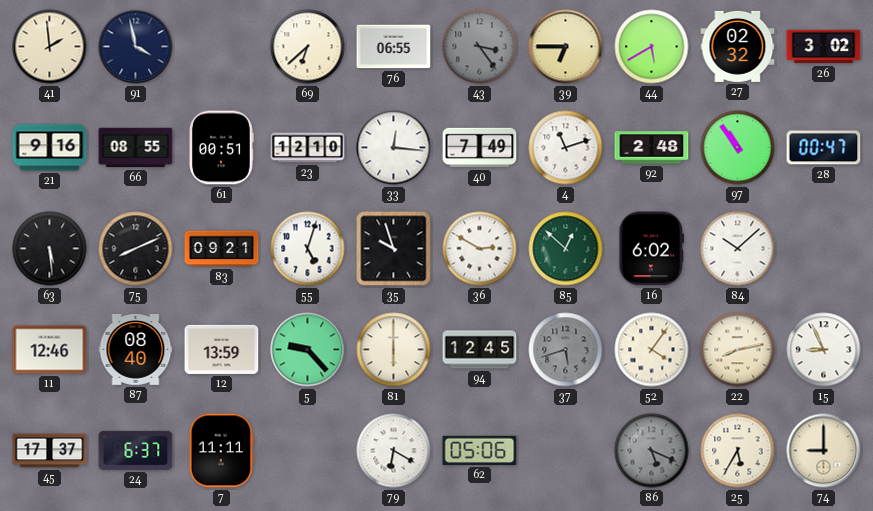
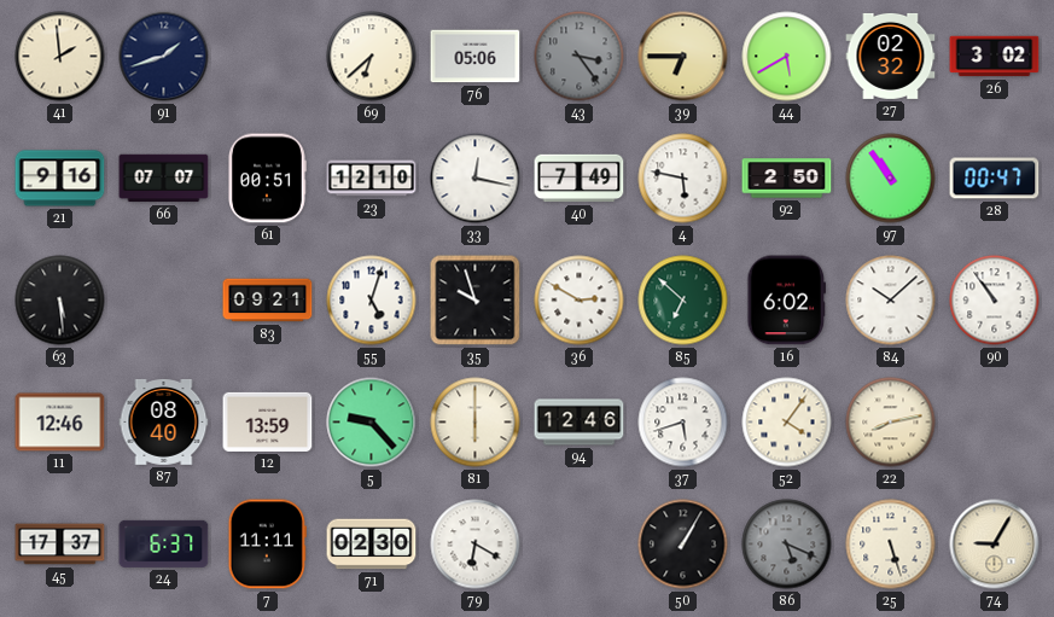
91: 3:58 -> 1:42 (164, 57)
76: 06:55 -> 05:06 (476, 57)
66: 08:55 -> 07:07 (164, 179)
33: 12:16 -> 12:17 (476, 179)
4: 11:12 -> 5:47 (683, 179)
92: 2:48 -> 2:50 (787, 179)
75: 8:11 -> none (136, 249)
85: 12:52 -> 6:52 (683, 301)
90: none -> 10:54 (995, 301)
94: 12:45 -> 12:46 (580, 423)
37 dial: grey -> white (683, 423)
15: 8:56 -> none (824, 350)
71: none -> 02:30 (372, 545)
62: 05:06 -> none (480, 450)
50: none -> 1:05 (683, 545)
25: 5:35 -> 5:27 (891, 545)
74: 9:00 -> 9:05 (995, 545)
